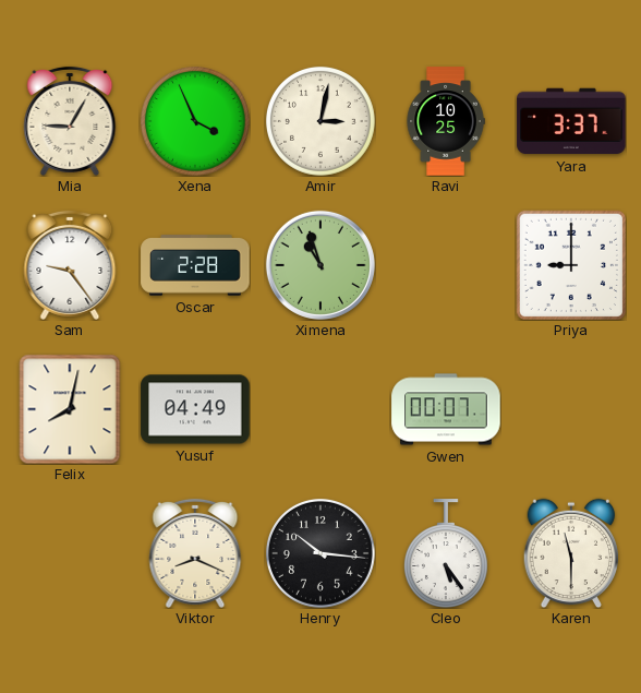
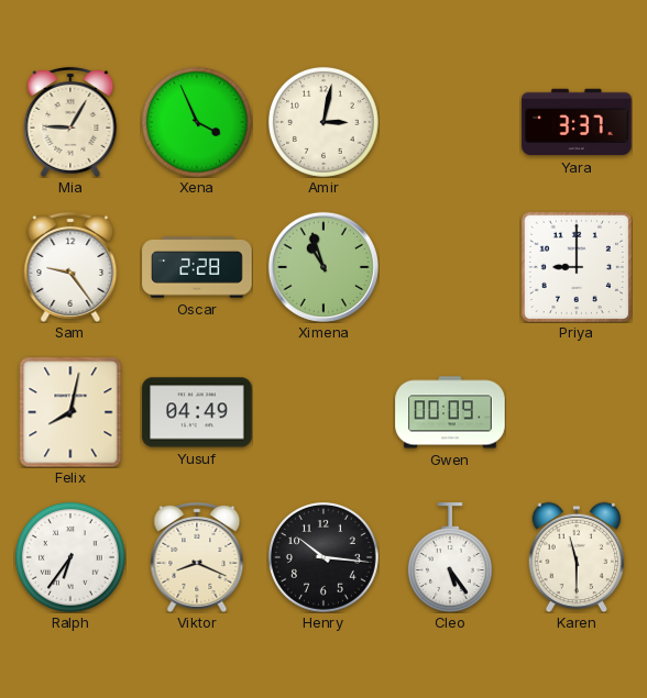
Ravi: 10:25 -> none (446, 121)
Gwen: 00:07 -> 00:09 (450, 412)
Ralph: none -> 6:36 (70, 557)
